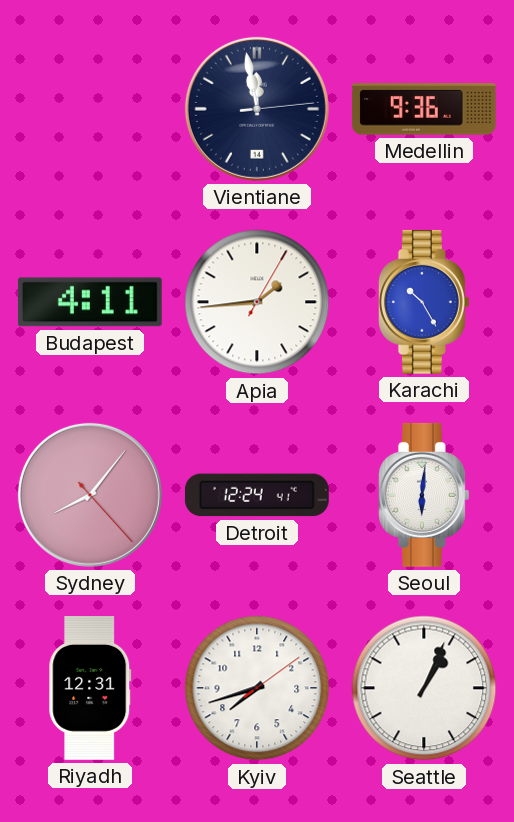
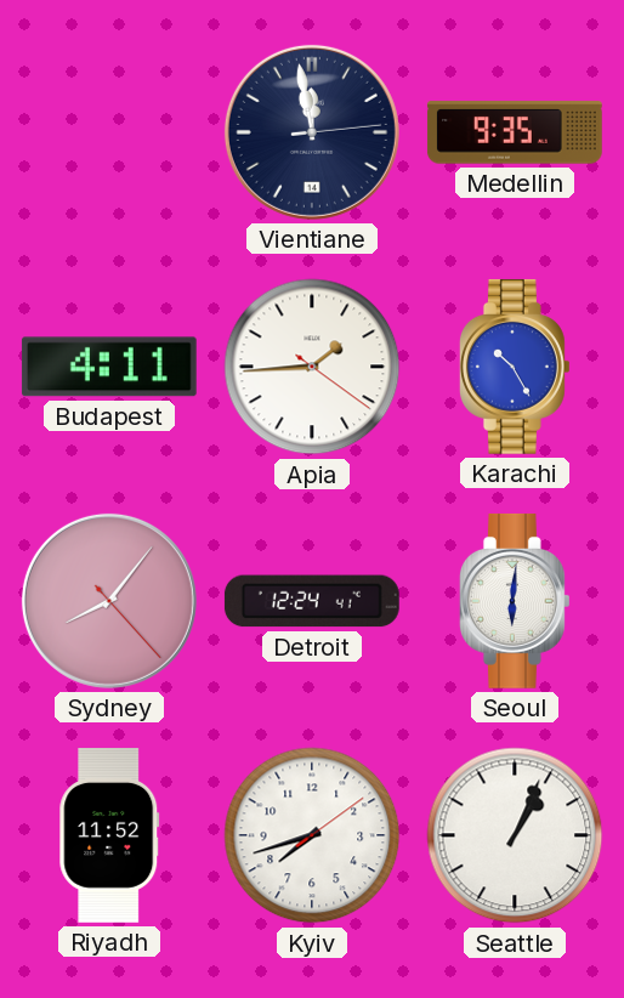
Medellin: 9:36 -> 9:35 (515, 132)
Apia: 1:44:05 -> 1:44:21 (312, 367)
Riyadh: 12:31 -> 11:52 (109, 837)
